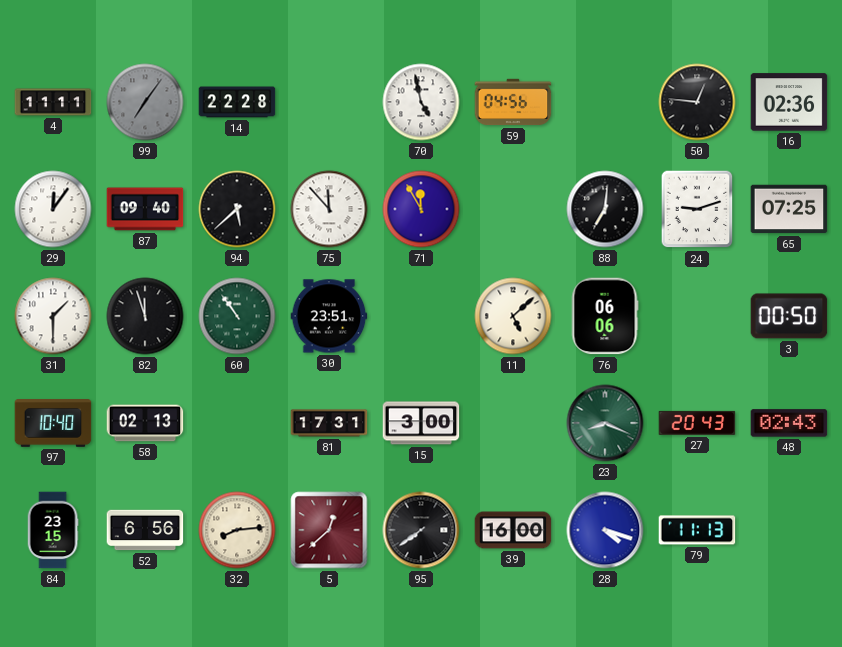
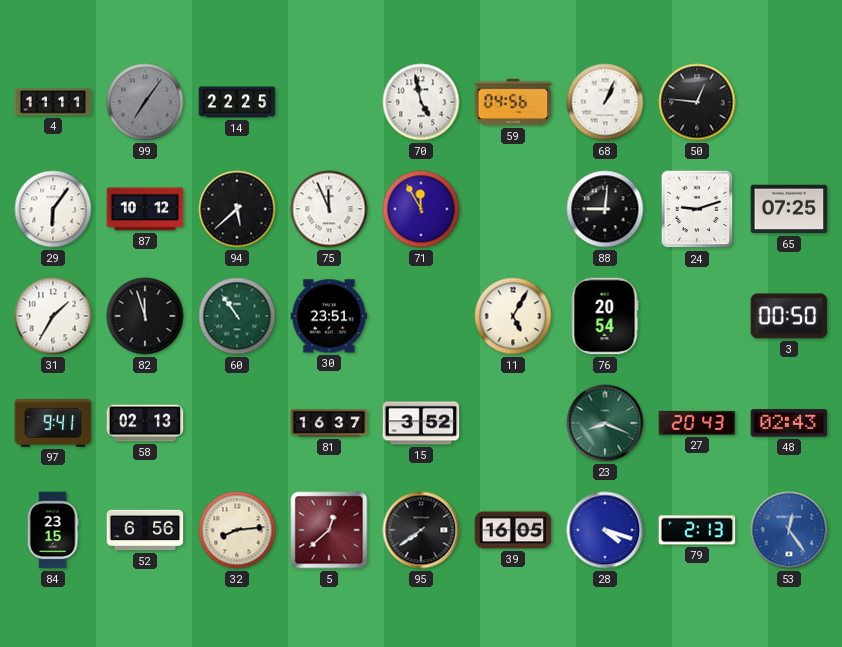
14: 22:28 -> 22:25 (237, 102)
68: none -> 1:04 (605, 102)
16: 02:36 -> none (789, 102)
29: 12:06 -> 6:06 (53, 209)
87: 09:40 -> 10:12 (145, 209)
75: 11:53 -> 11:56 (329, 209)
88: 7:01 -> 9:01 (605, 209)
31: 1:30 -> 1:35 (53, 316)
11: 5:08 -> 5:05 (513, 316)
76: 06:06 -> 20:54 (605, 316)
97: 10:40 -> 9:41 (53, 424)
81: 17:31 -> 16:37 (329, 423)
15: 3:00 -> 3:52 (421, 423)
39: 16:00 -> 16:05 (513, 530)
79: 11:13 -> 2:13 (697, 530)
53: none -> 12:24 (789, 530)
